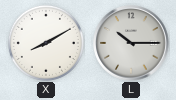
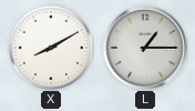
L: 10:15 -> 1:15 (145, 48)
